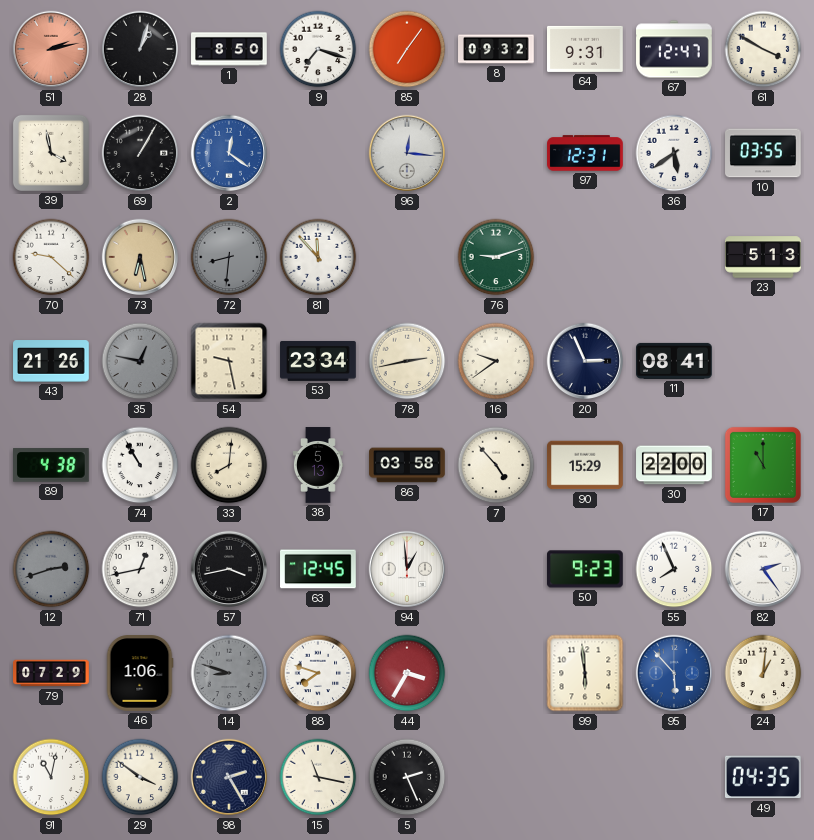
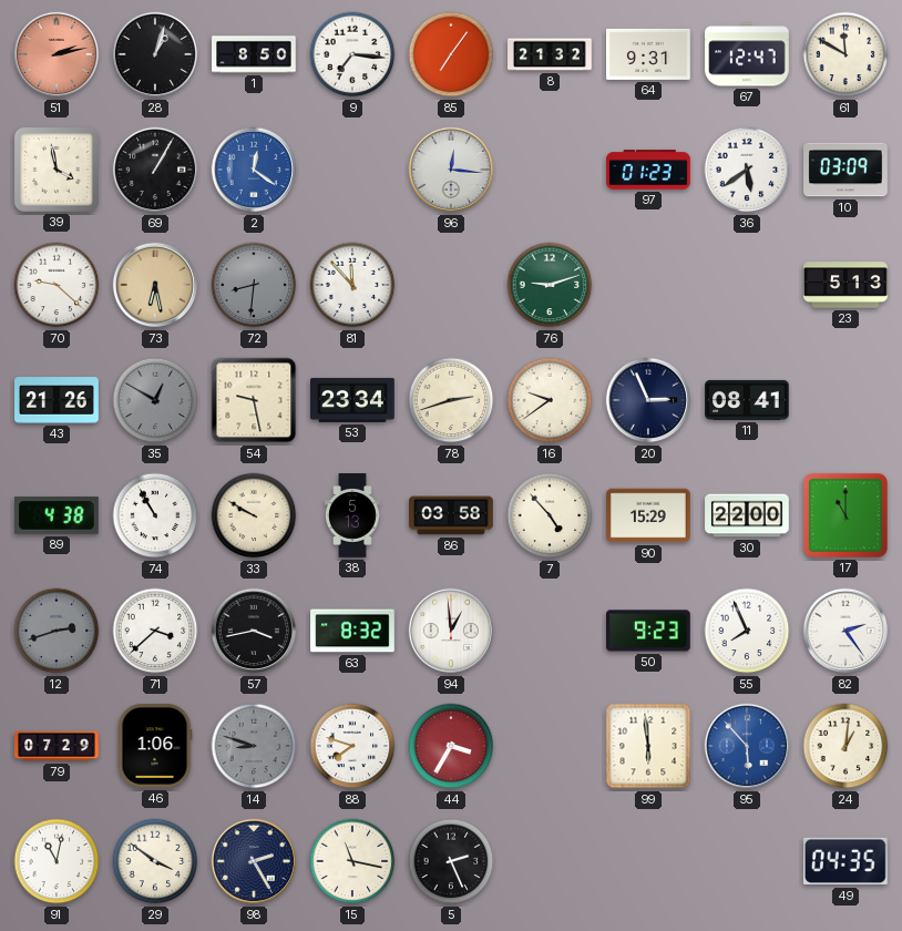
9: 7:18 -> 7:16 (352, 54)
8: 09:32 -> 21:32 (550, 54)
61: 3:50 -> 11:50 (845, 54)
97: 12:31 -> 01:23 (648, 170)
10: 03:55 -> 03:09 (845, 170)
35: 12:47 -> 12:50 (155, 400)
78: 2:43 -> 2:42 (451, 400)
33: 8:01 -> 9:50 (254, 515)
71: 12:43 -> 3:38 (155, 631)
63: 12:45 -> 8:32 (352, 631)
